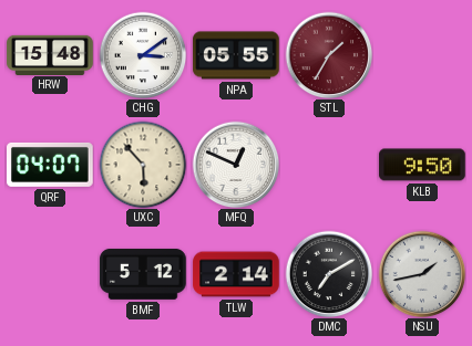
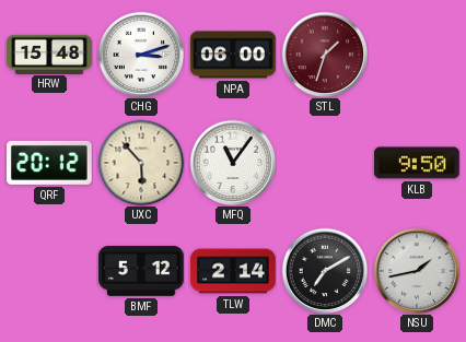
CHG: 3:09 -> 3:12 (141, 55)
NPA: 05:55 -> 06:00 (233, 55)
STL: 1:35 -> 1:33 (325, 55)
QRF: 04:07 -> 20:12 (49, 163)
MFQ: 12:49 -> 11:06 (233, 163)
